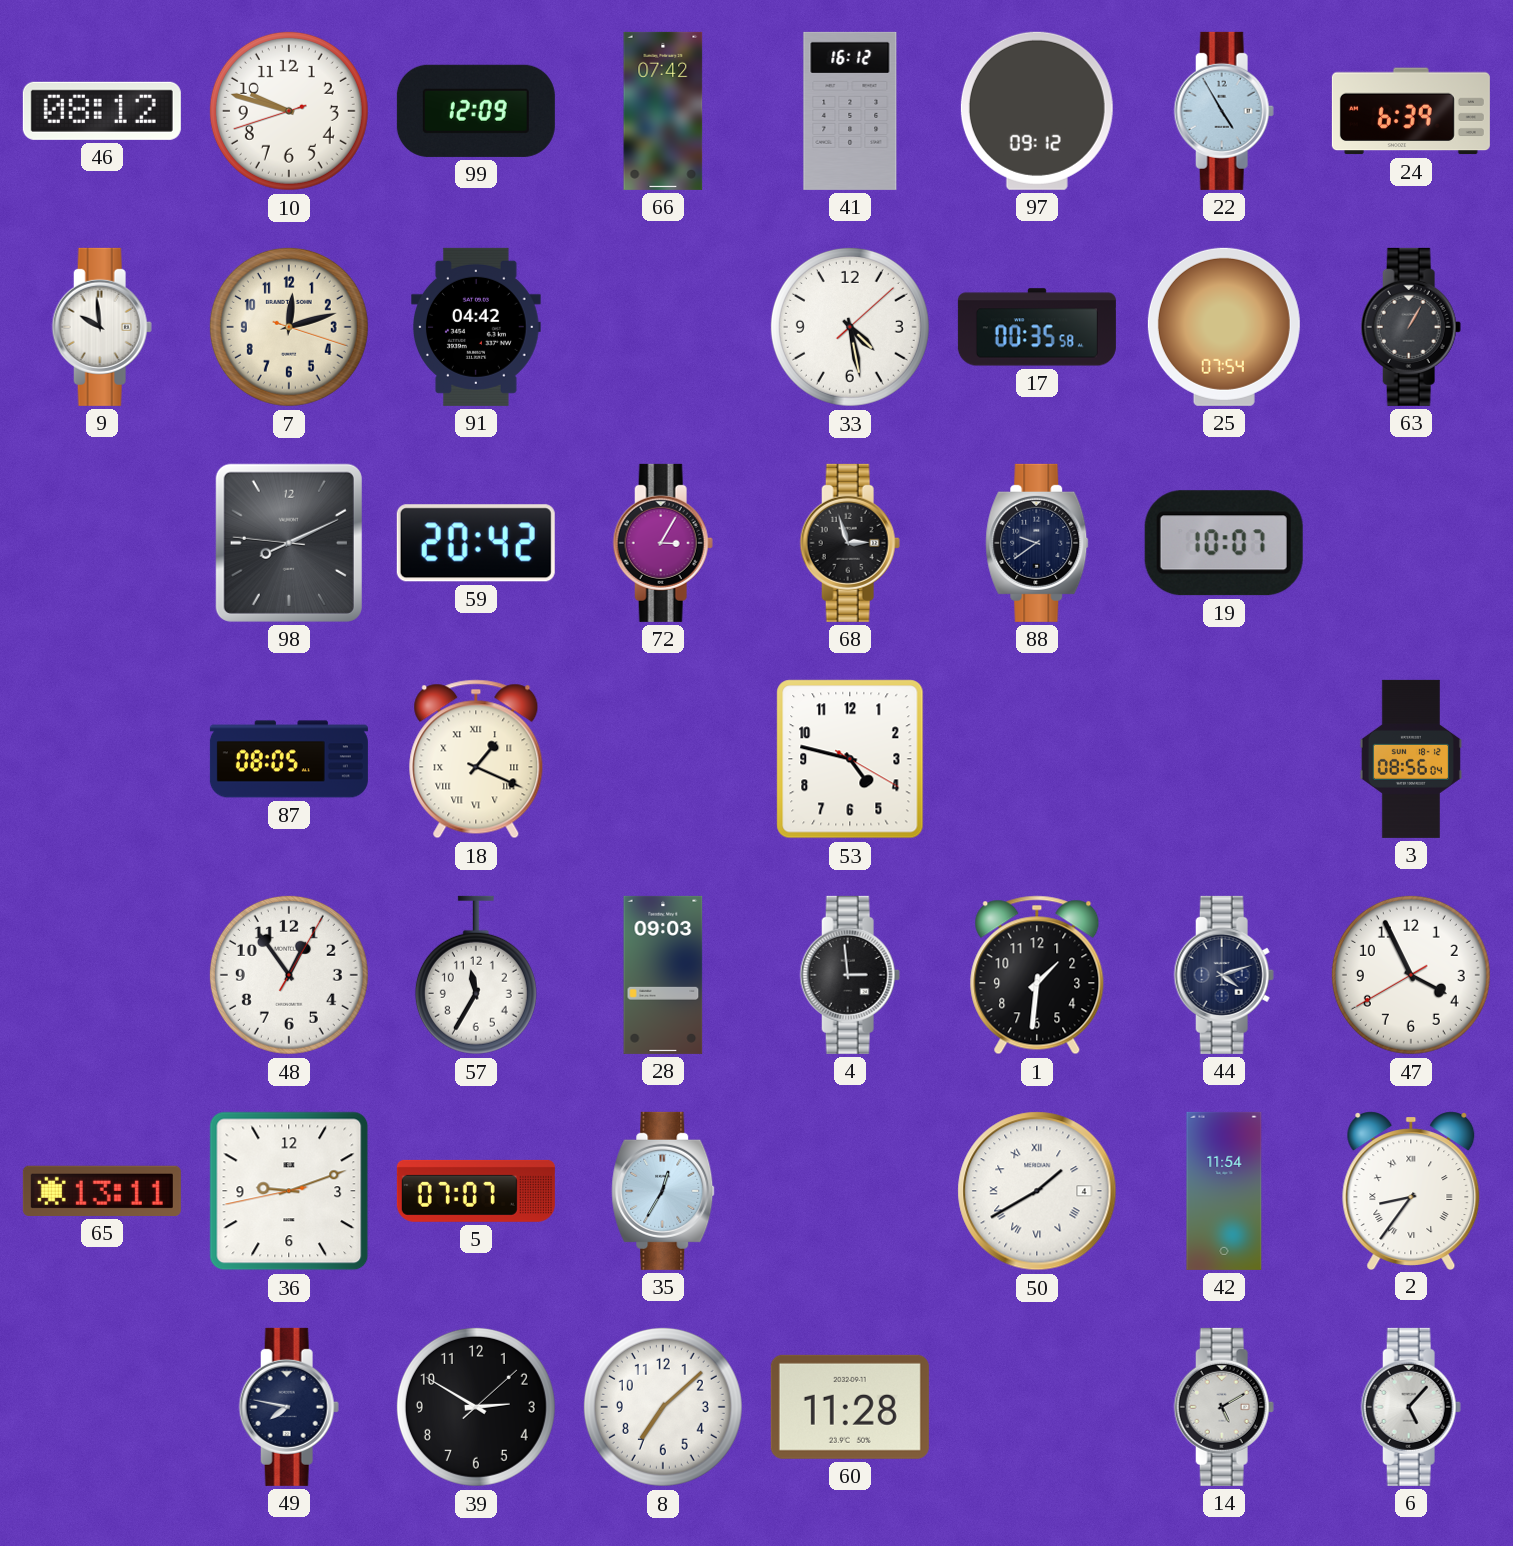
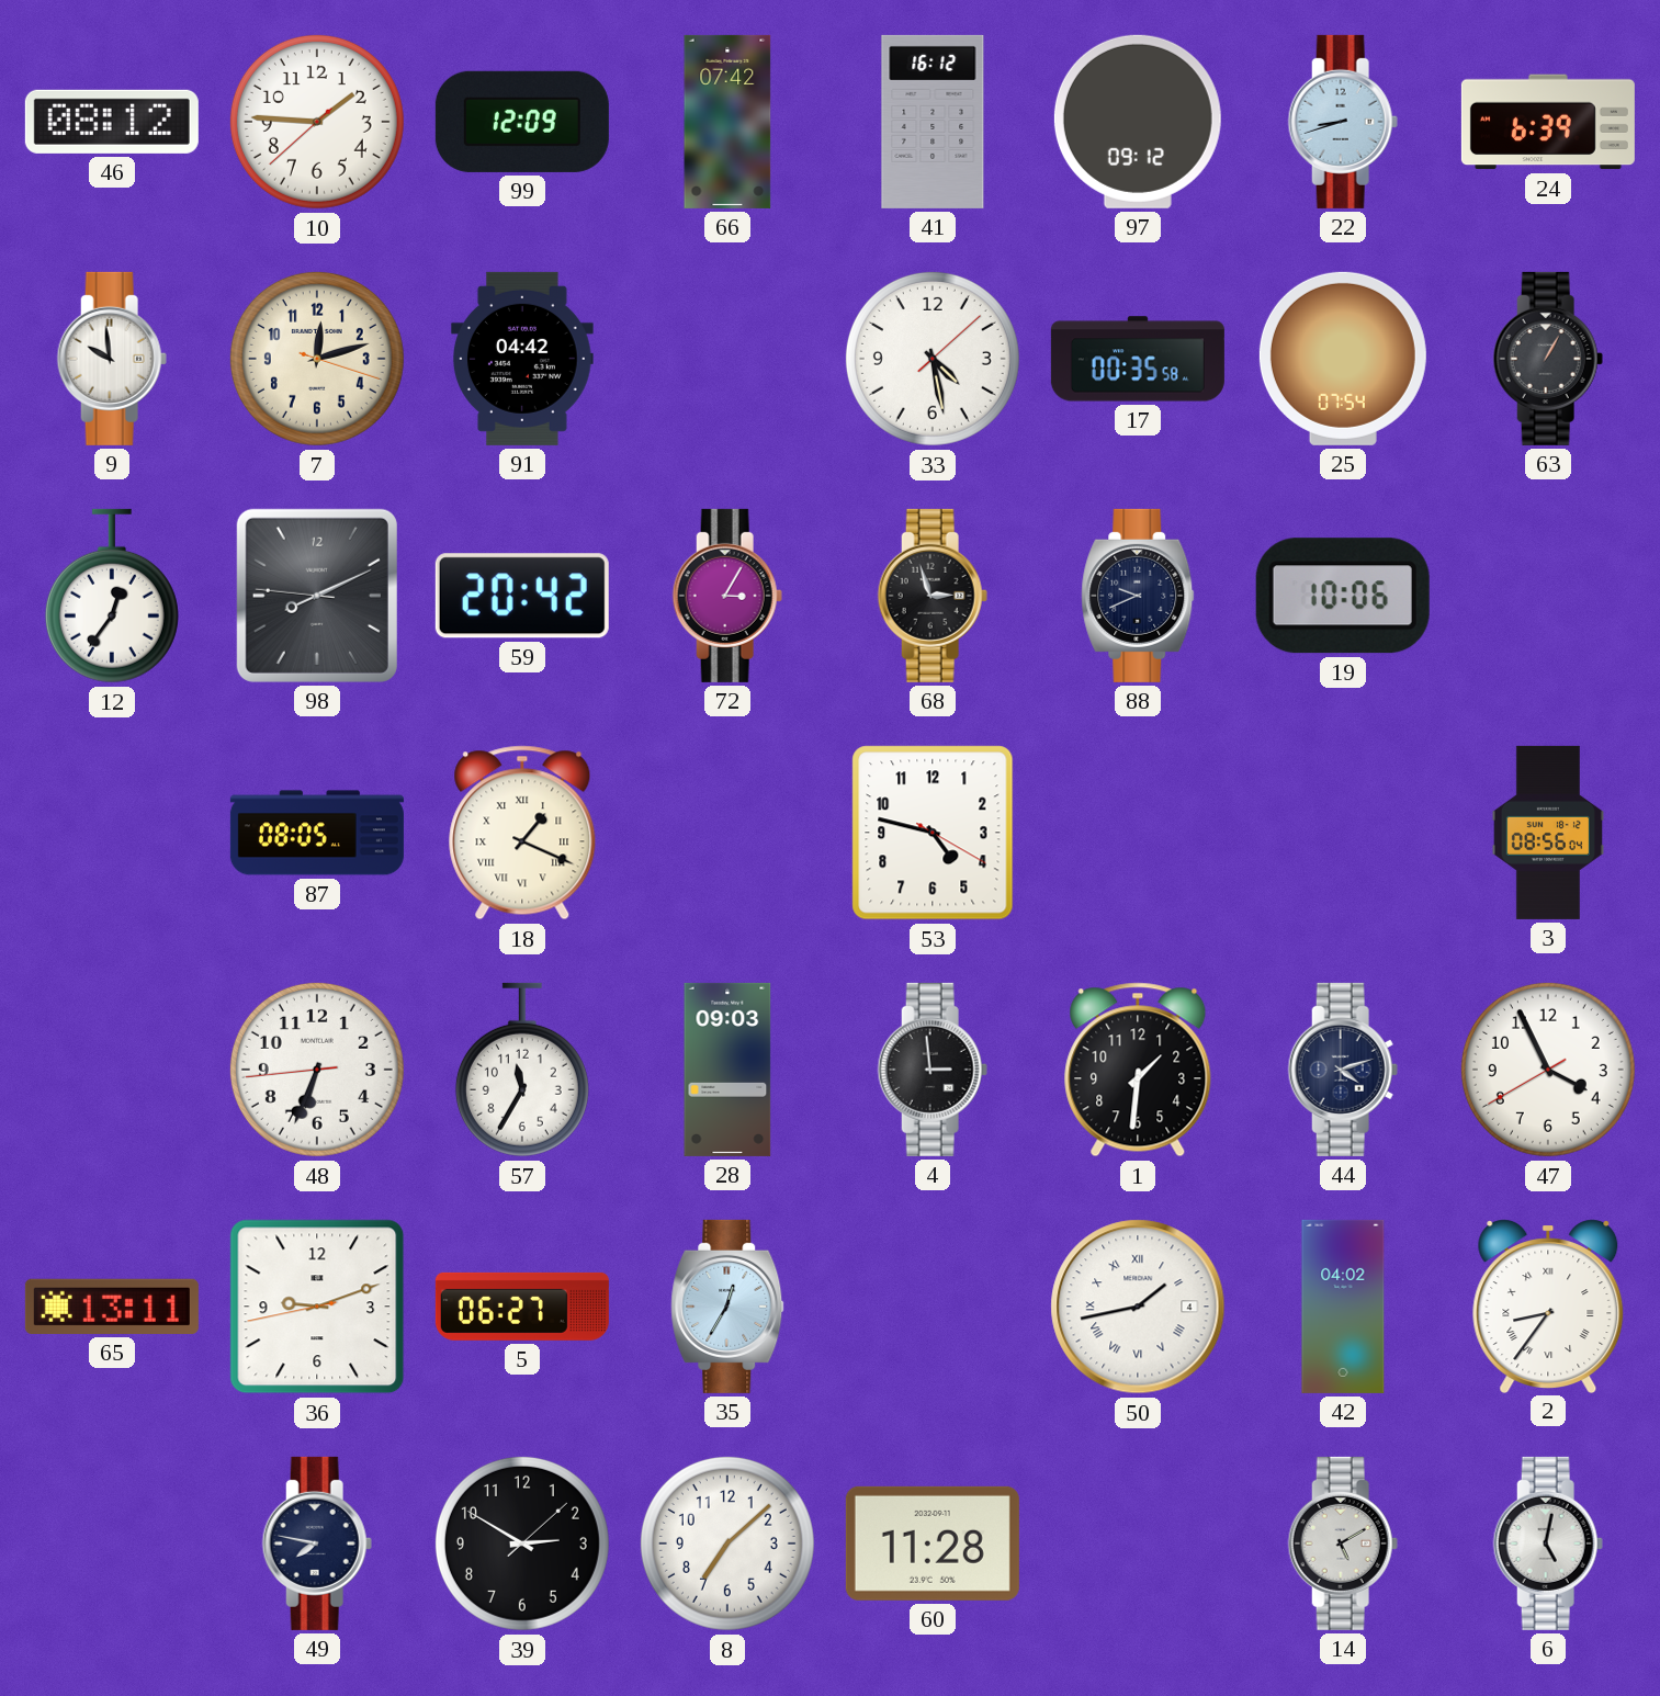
10: 9:47 -> 1:45 (317, 122)
22: 4:55 -> 8:42 (1343, 122)
12: none -> 12:36 (112, 596)
88: 9:39 -> 9:41 (1138, 596)
19: 10:07 -> 10:06 (1343, 596)
48: 12:54 -> 6:33 (317, 1070)
5: 07:07 -> 06:27 (522, 1307)
50: 1:40 -> 1:43 (1138, 1307)
42: 11:54 -> 04:02 (1343, 1307)
6: 5:07 -> 5:02 (1548, 1544)
